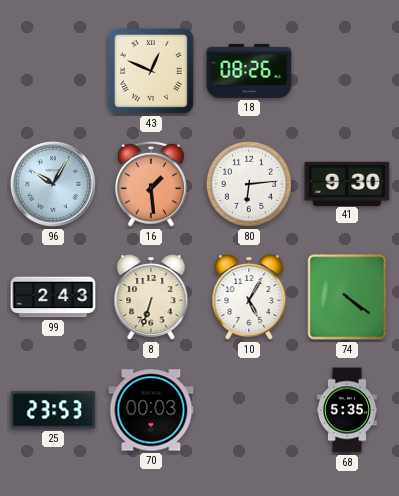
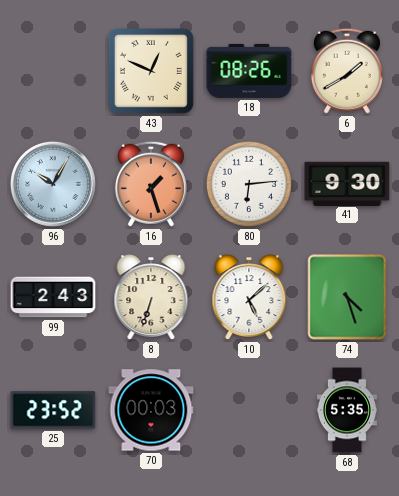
6: none -> 1:40 (347, 71)
16: 1:29 -> 1:27 (151, 184)
10: 5:05 -> 5:08 (249, 298)
74: 4:21 -> 4:27 (347, 297)
25: 23:53 -> 23:52 (53, 410)
